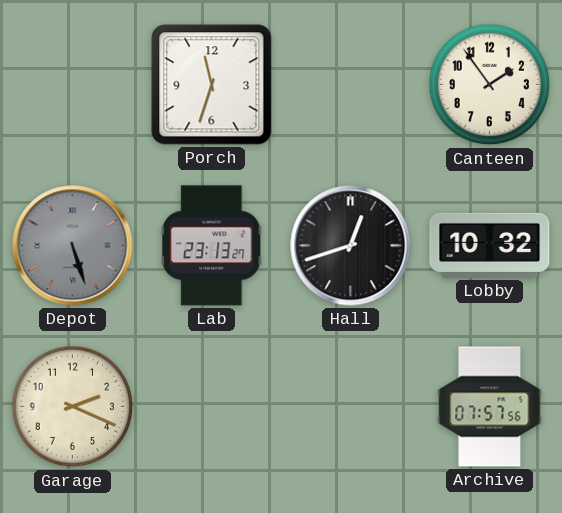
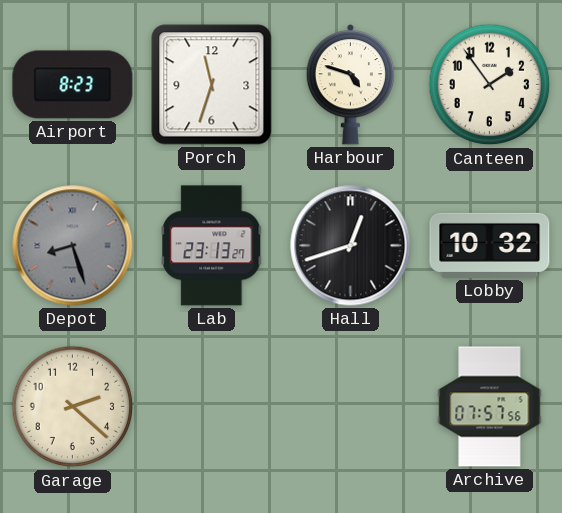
Airport: none -> 8:23 (73, 85)
Harbour: none -> 4:48 (351, 84)
Depot: 5:27 -> 8:27 (73, 246)
Garage: 2:19 -> 2:22 (73, 407)
